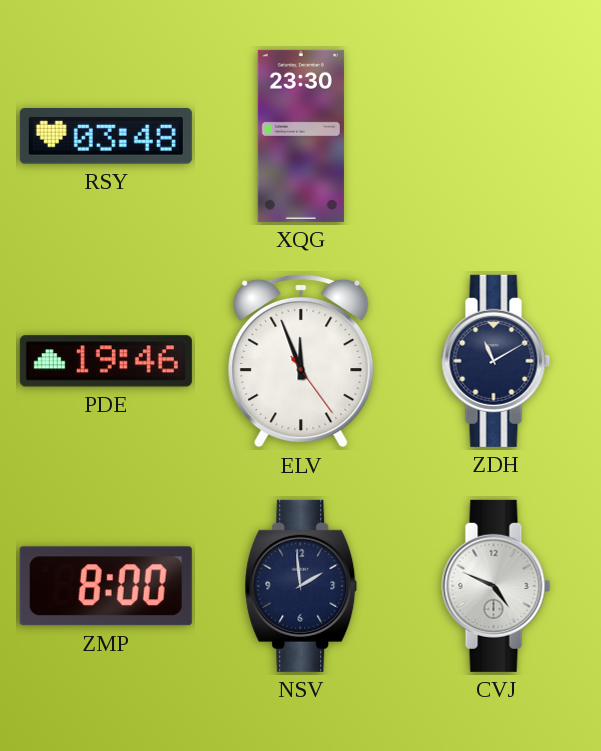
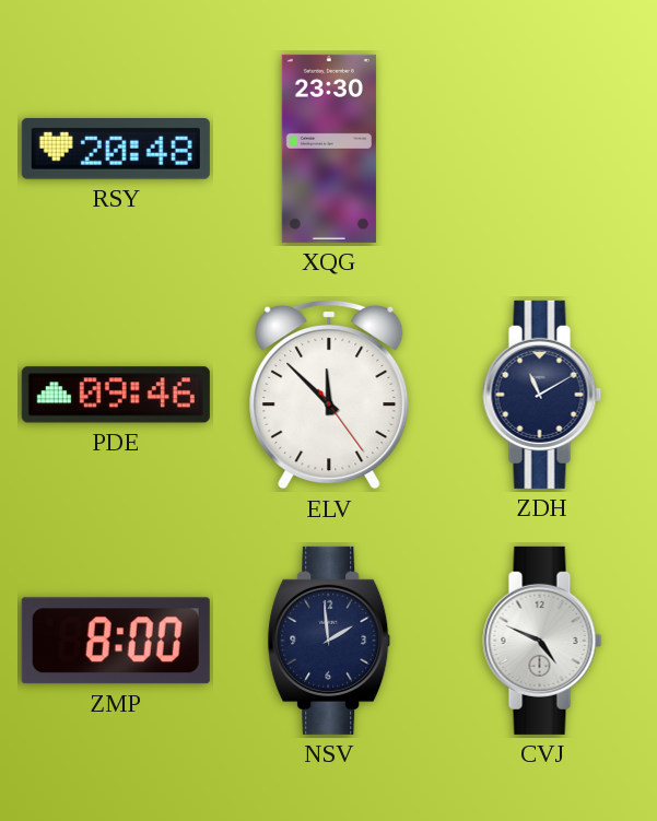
RSY: 03:48 -> 20:48 (116, 149)
PDE: 19:46 -> 09:46 (116, 395)
ELV: 11:56 -> 11:52 (329, 395)
